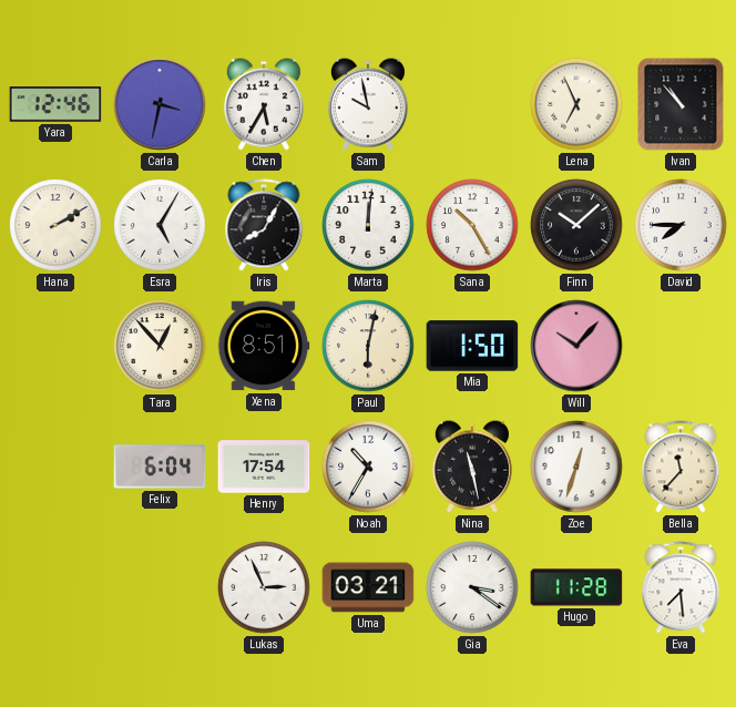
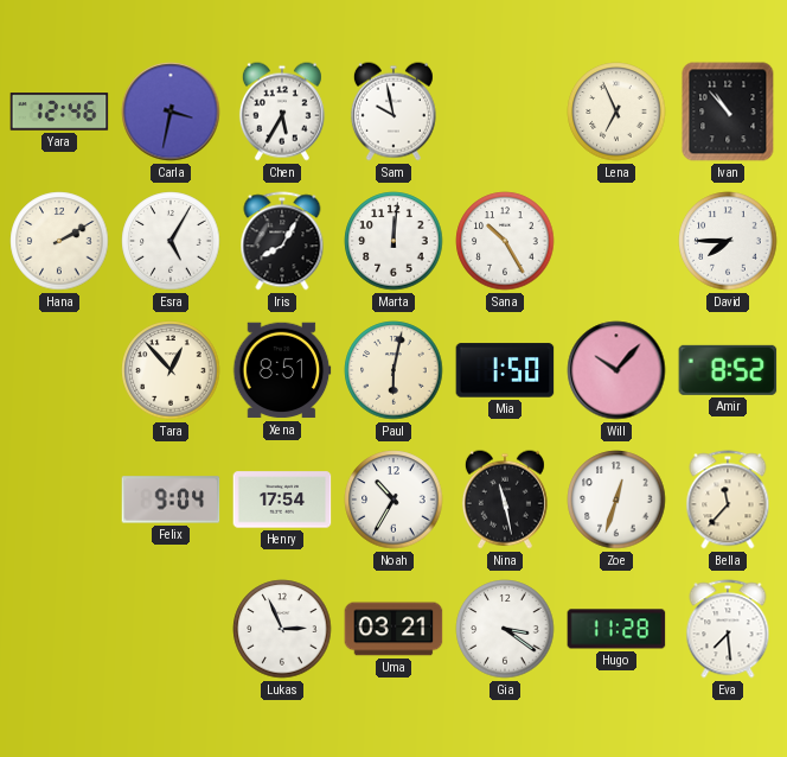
Finn: 10:08 -> none (576, 225)
Amir: none -> 8:52 (728, 370)
Felix: 6:04 -> 9:04 (171, 500)
